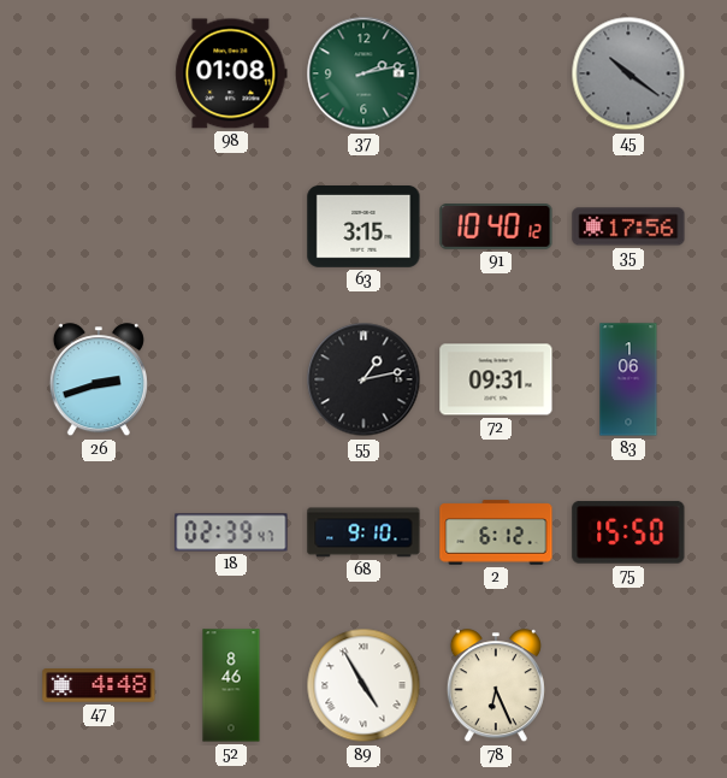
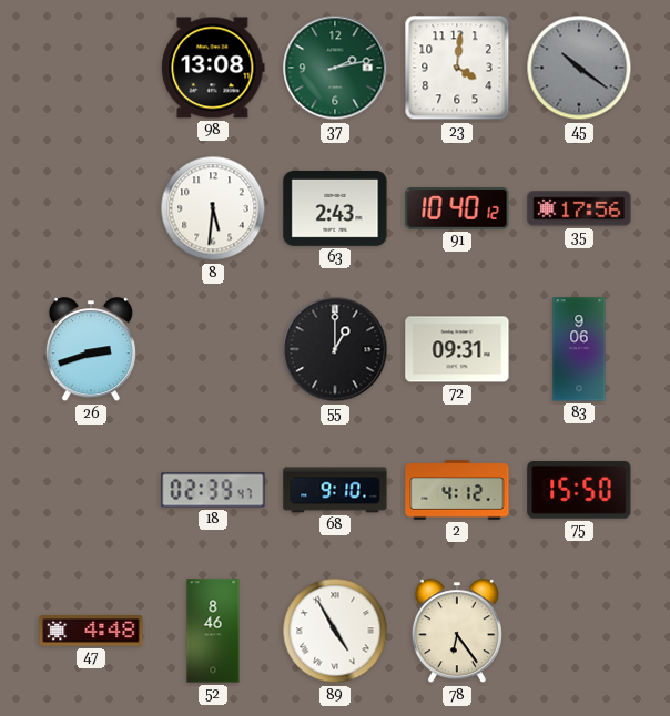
98: 01:08 -> 13:08 (213, 68)
23: none -> 4:01 (457, 68)
8: none -> 5:31 (213, 208)
63: 3:15 -> 2:43 (335, 209)
55: 1:13 -> 1:00 (335, 349)
83: 1:06 -> 9:06 (579, 349)
2: 6:12 -> 4:12 (457, 490)
78: 6:26 -> 6:24 (457, 632)
